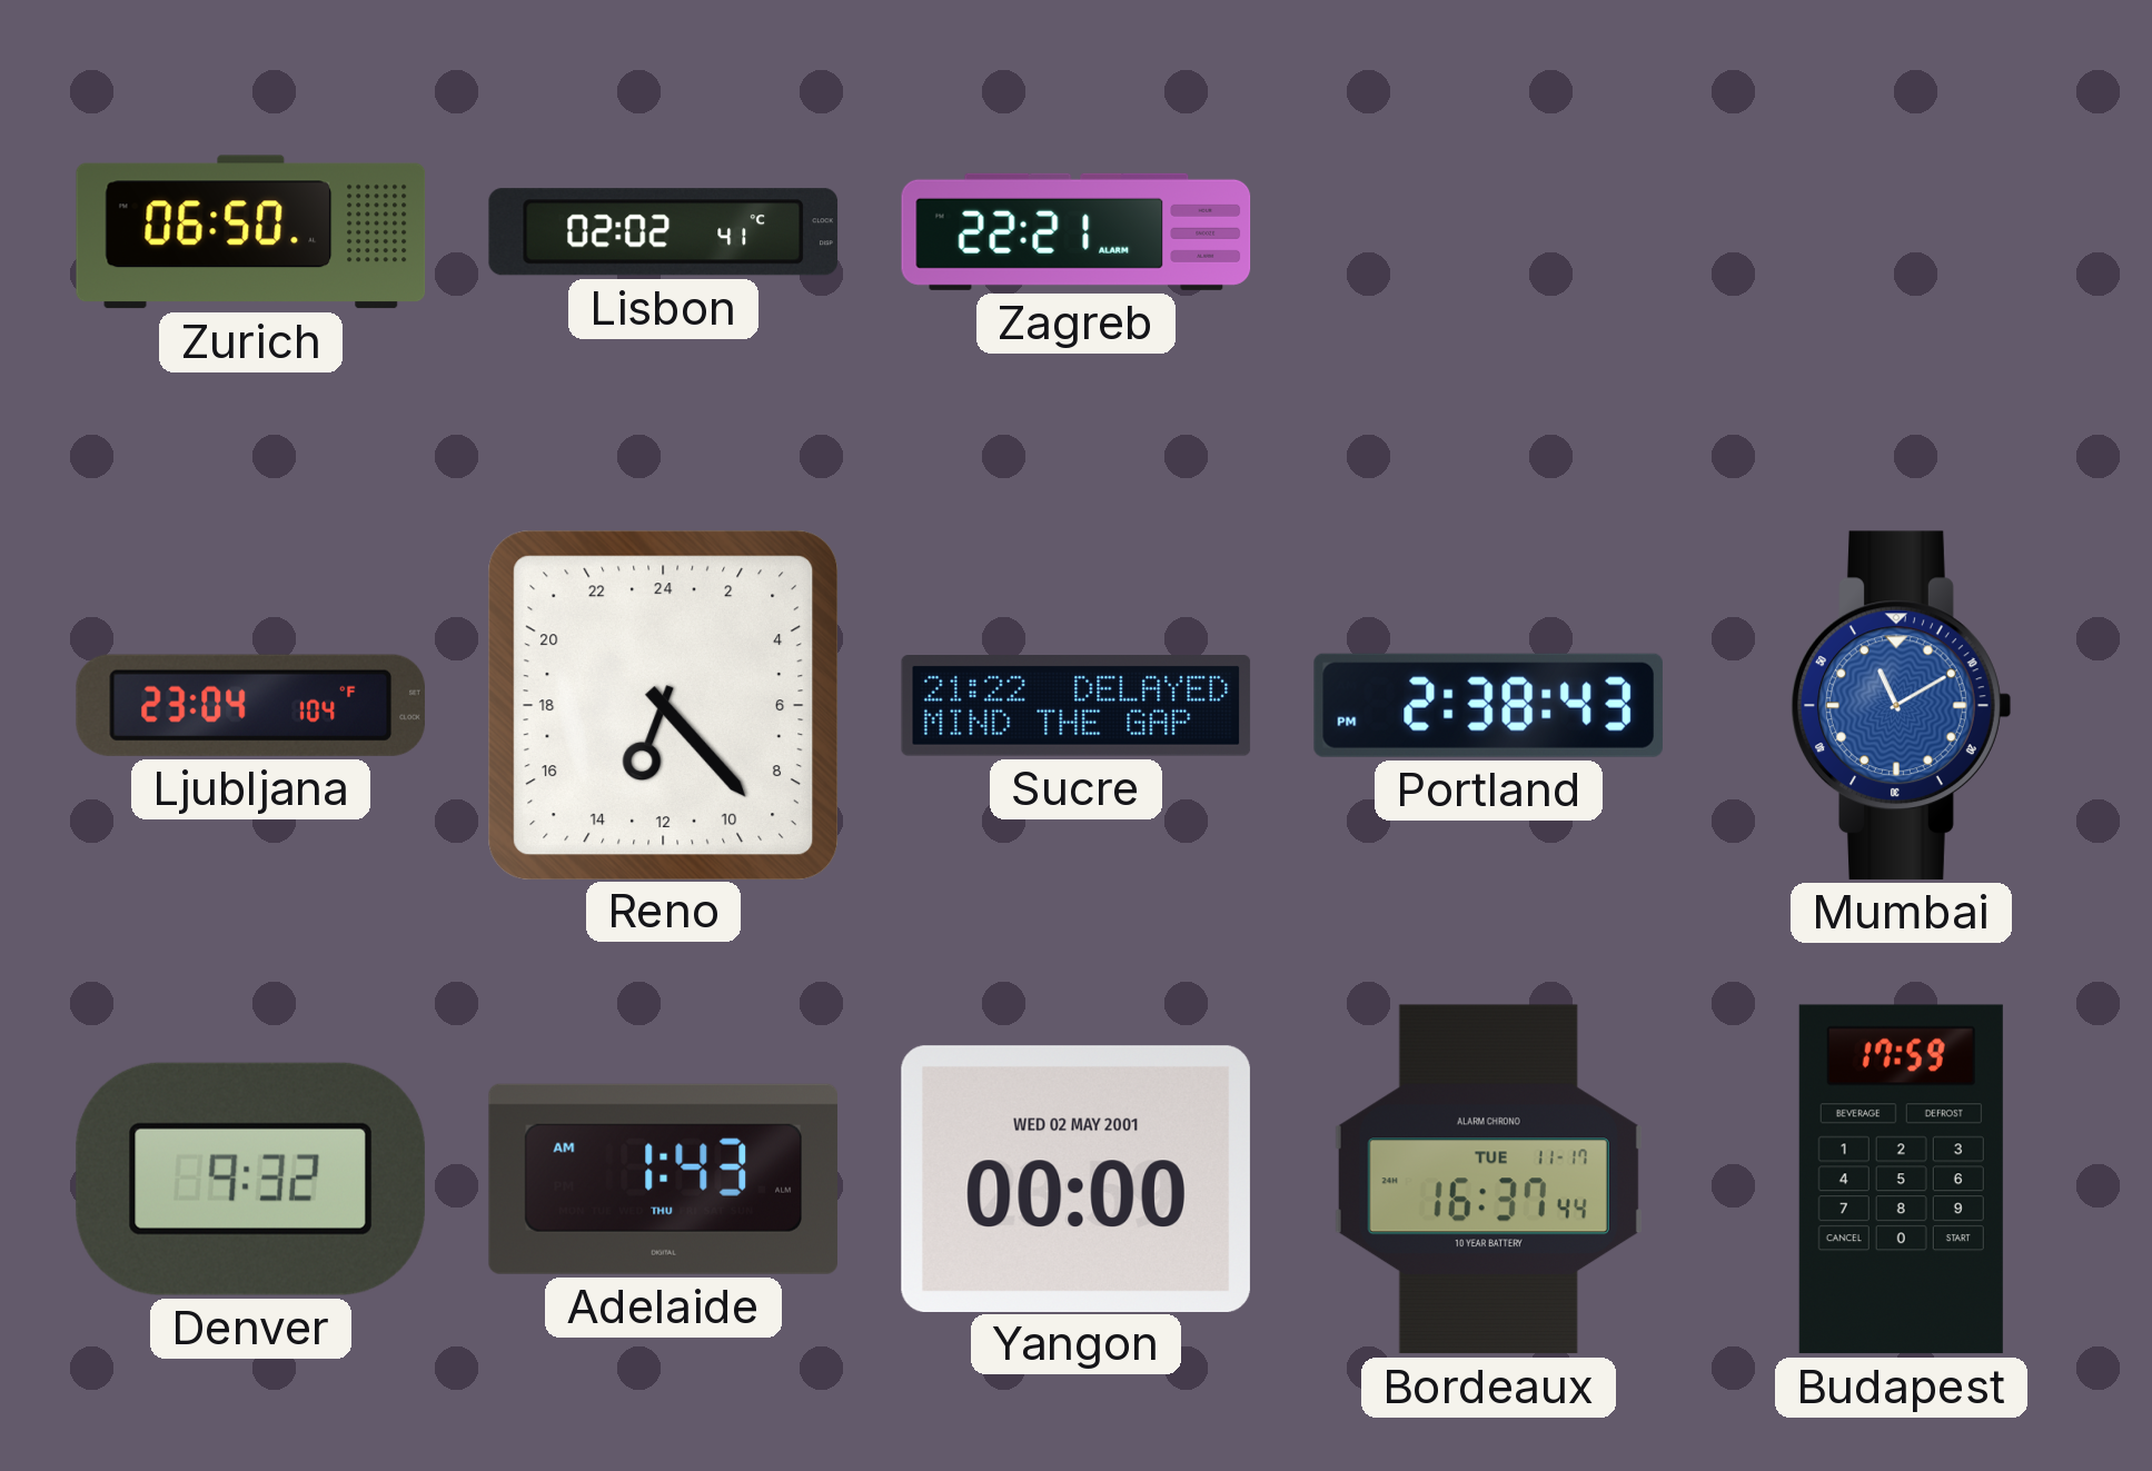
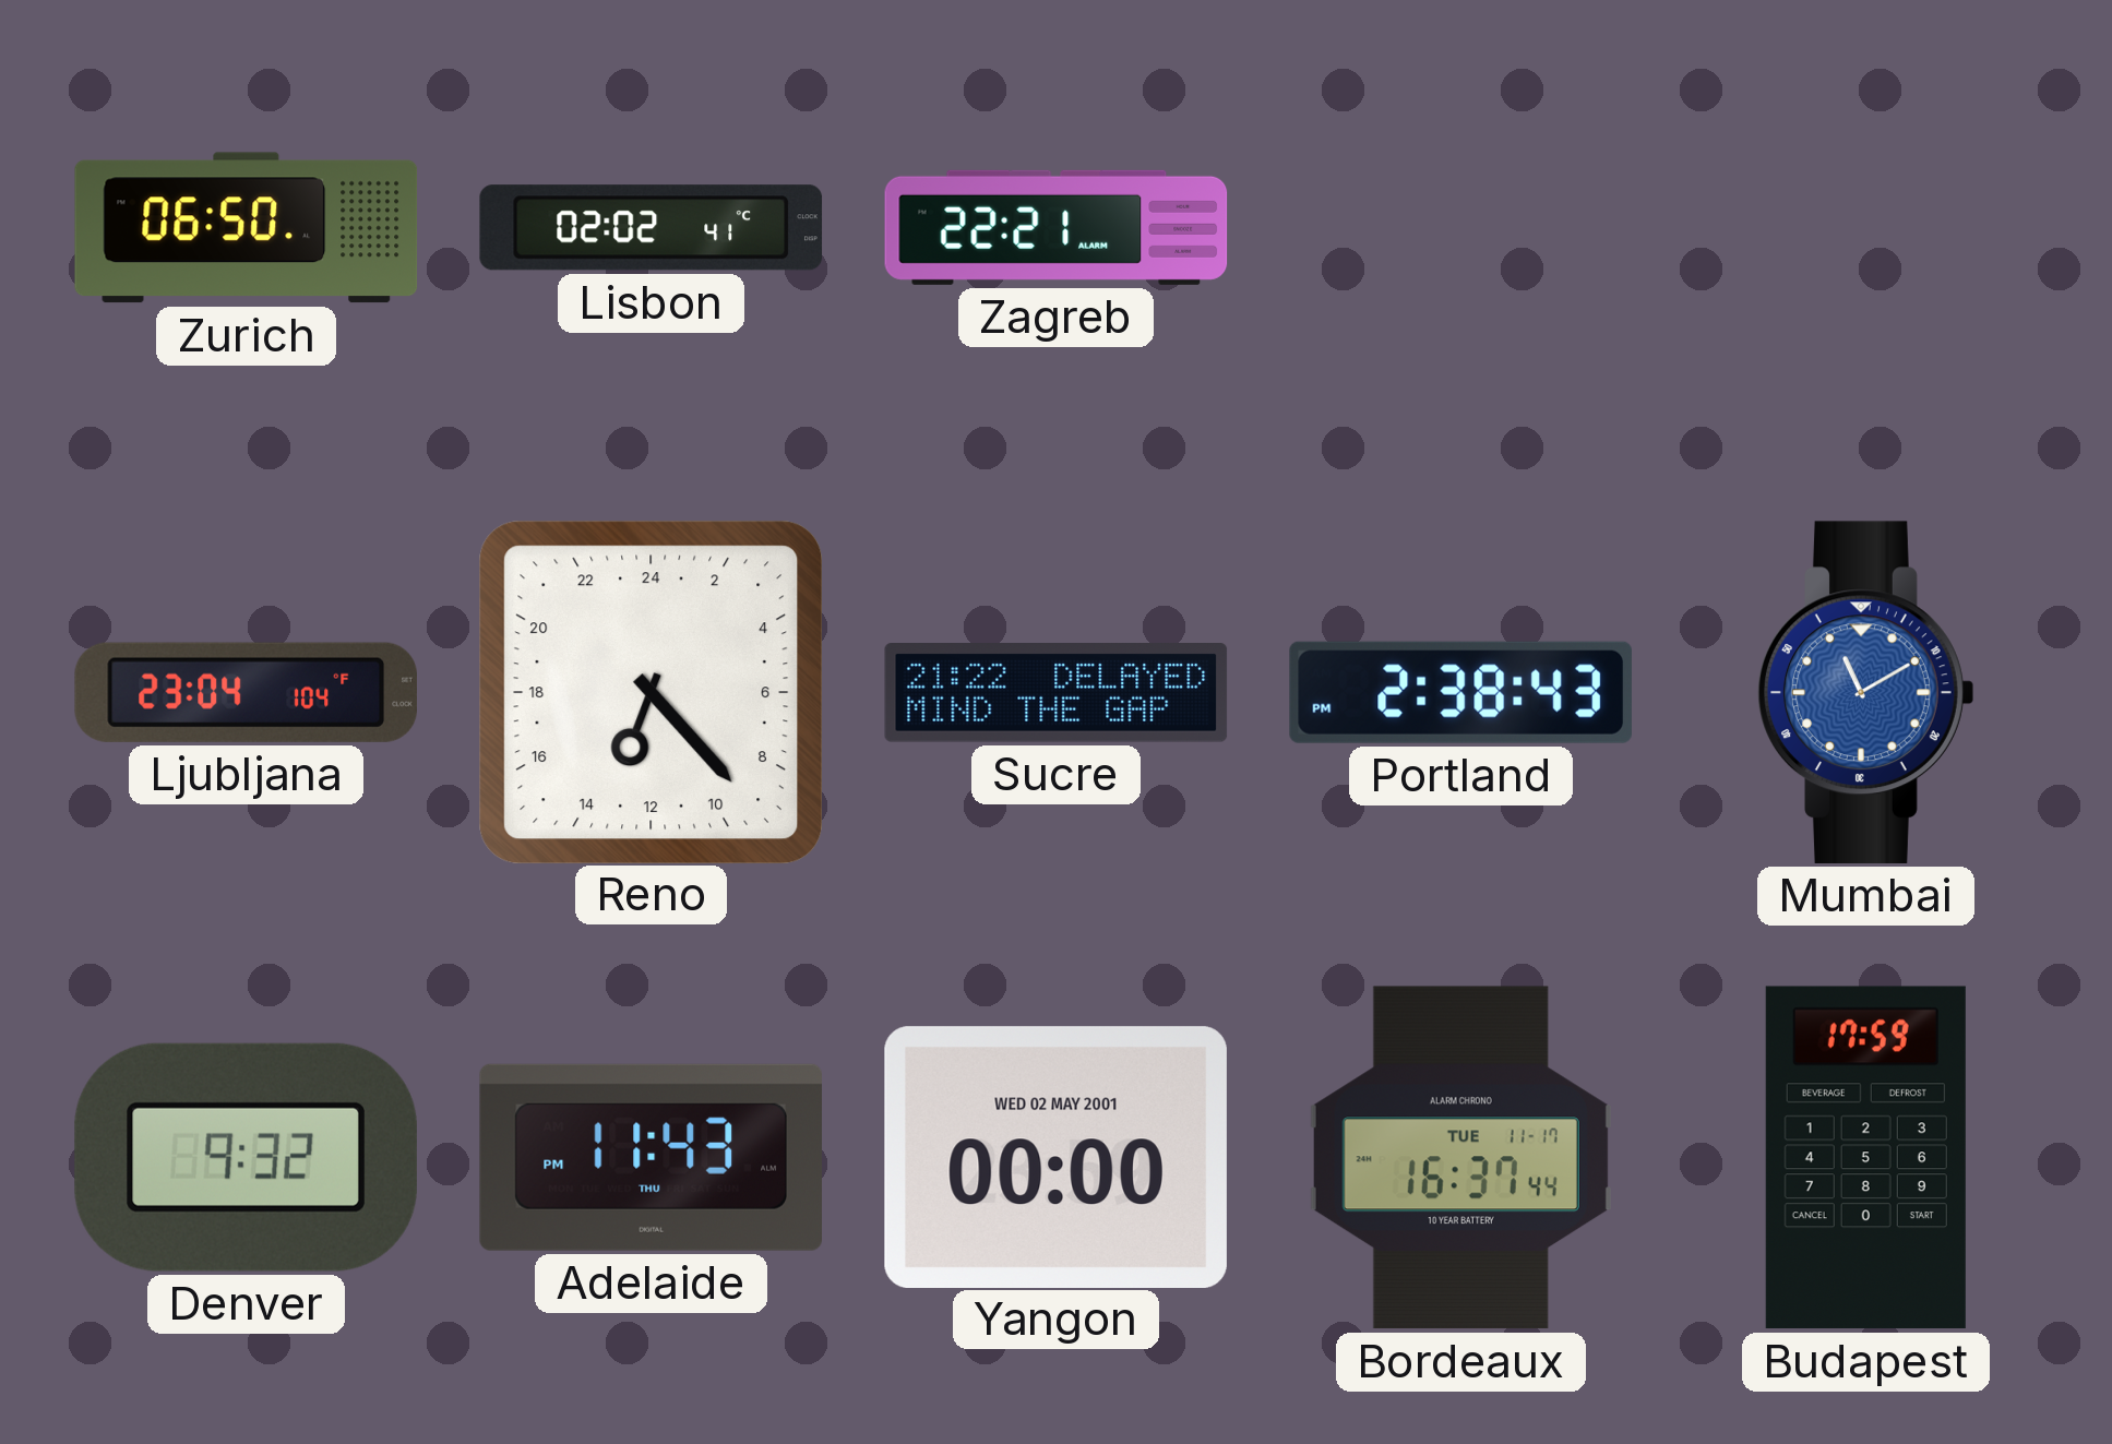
Adelaide: 1:43 -> 11:43 (651, 1157)
